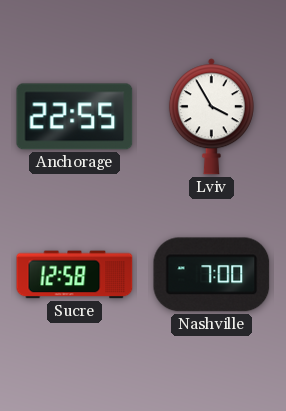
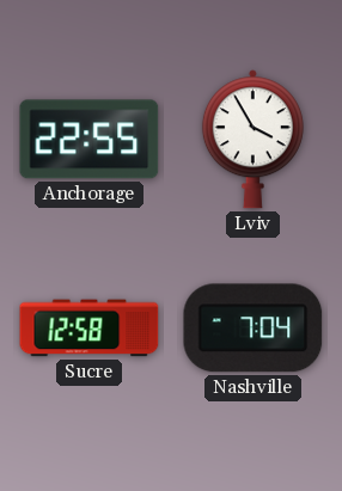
Nashville: 7:00 -> 7:04 (254, 329)
